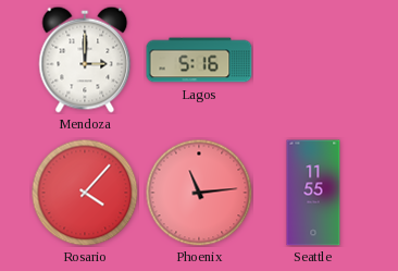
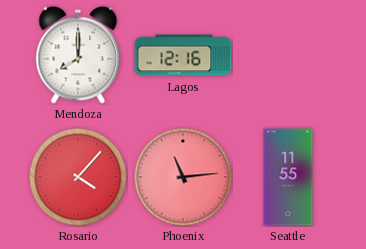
Mendoza: 3:00 -> 8:00 (78, 55)
Lagos: 5:16 -> 12:16 (183, 55)
